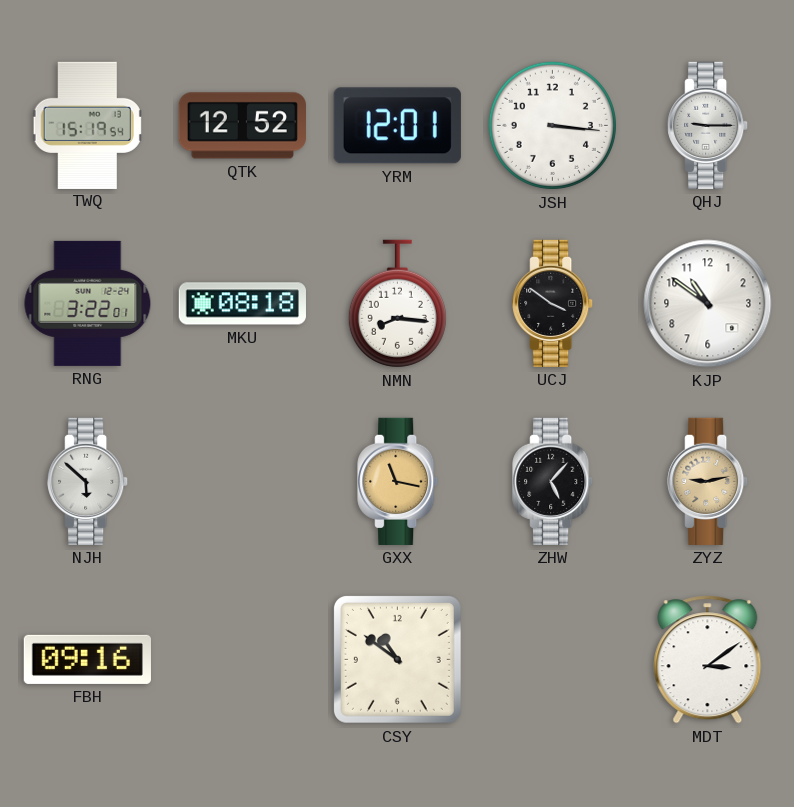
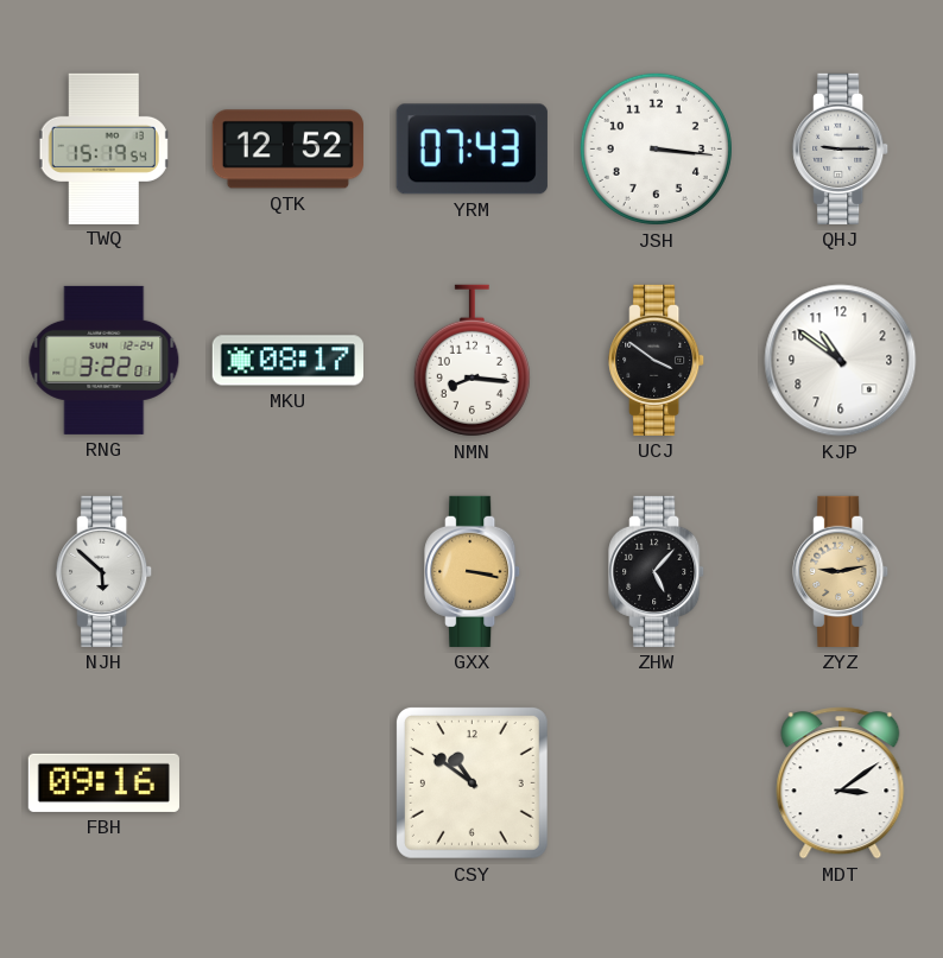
YRM: 12:01 -> 07:43 (471, 150)
MKU: 08:18 -> 08:17 (287, 361)
GXX: 11:17 -> 3:17 (473, 571)
